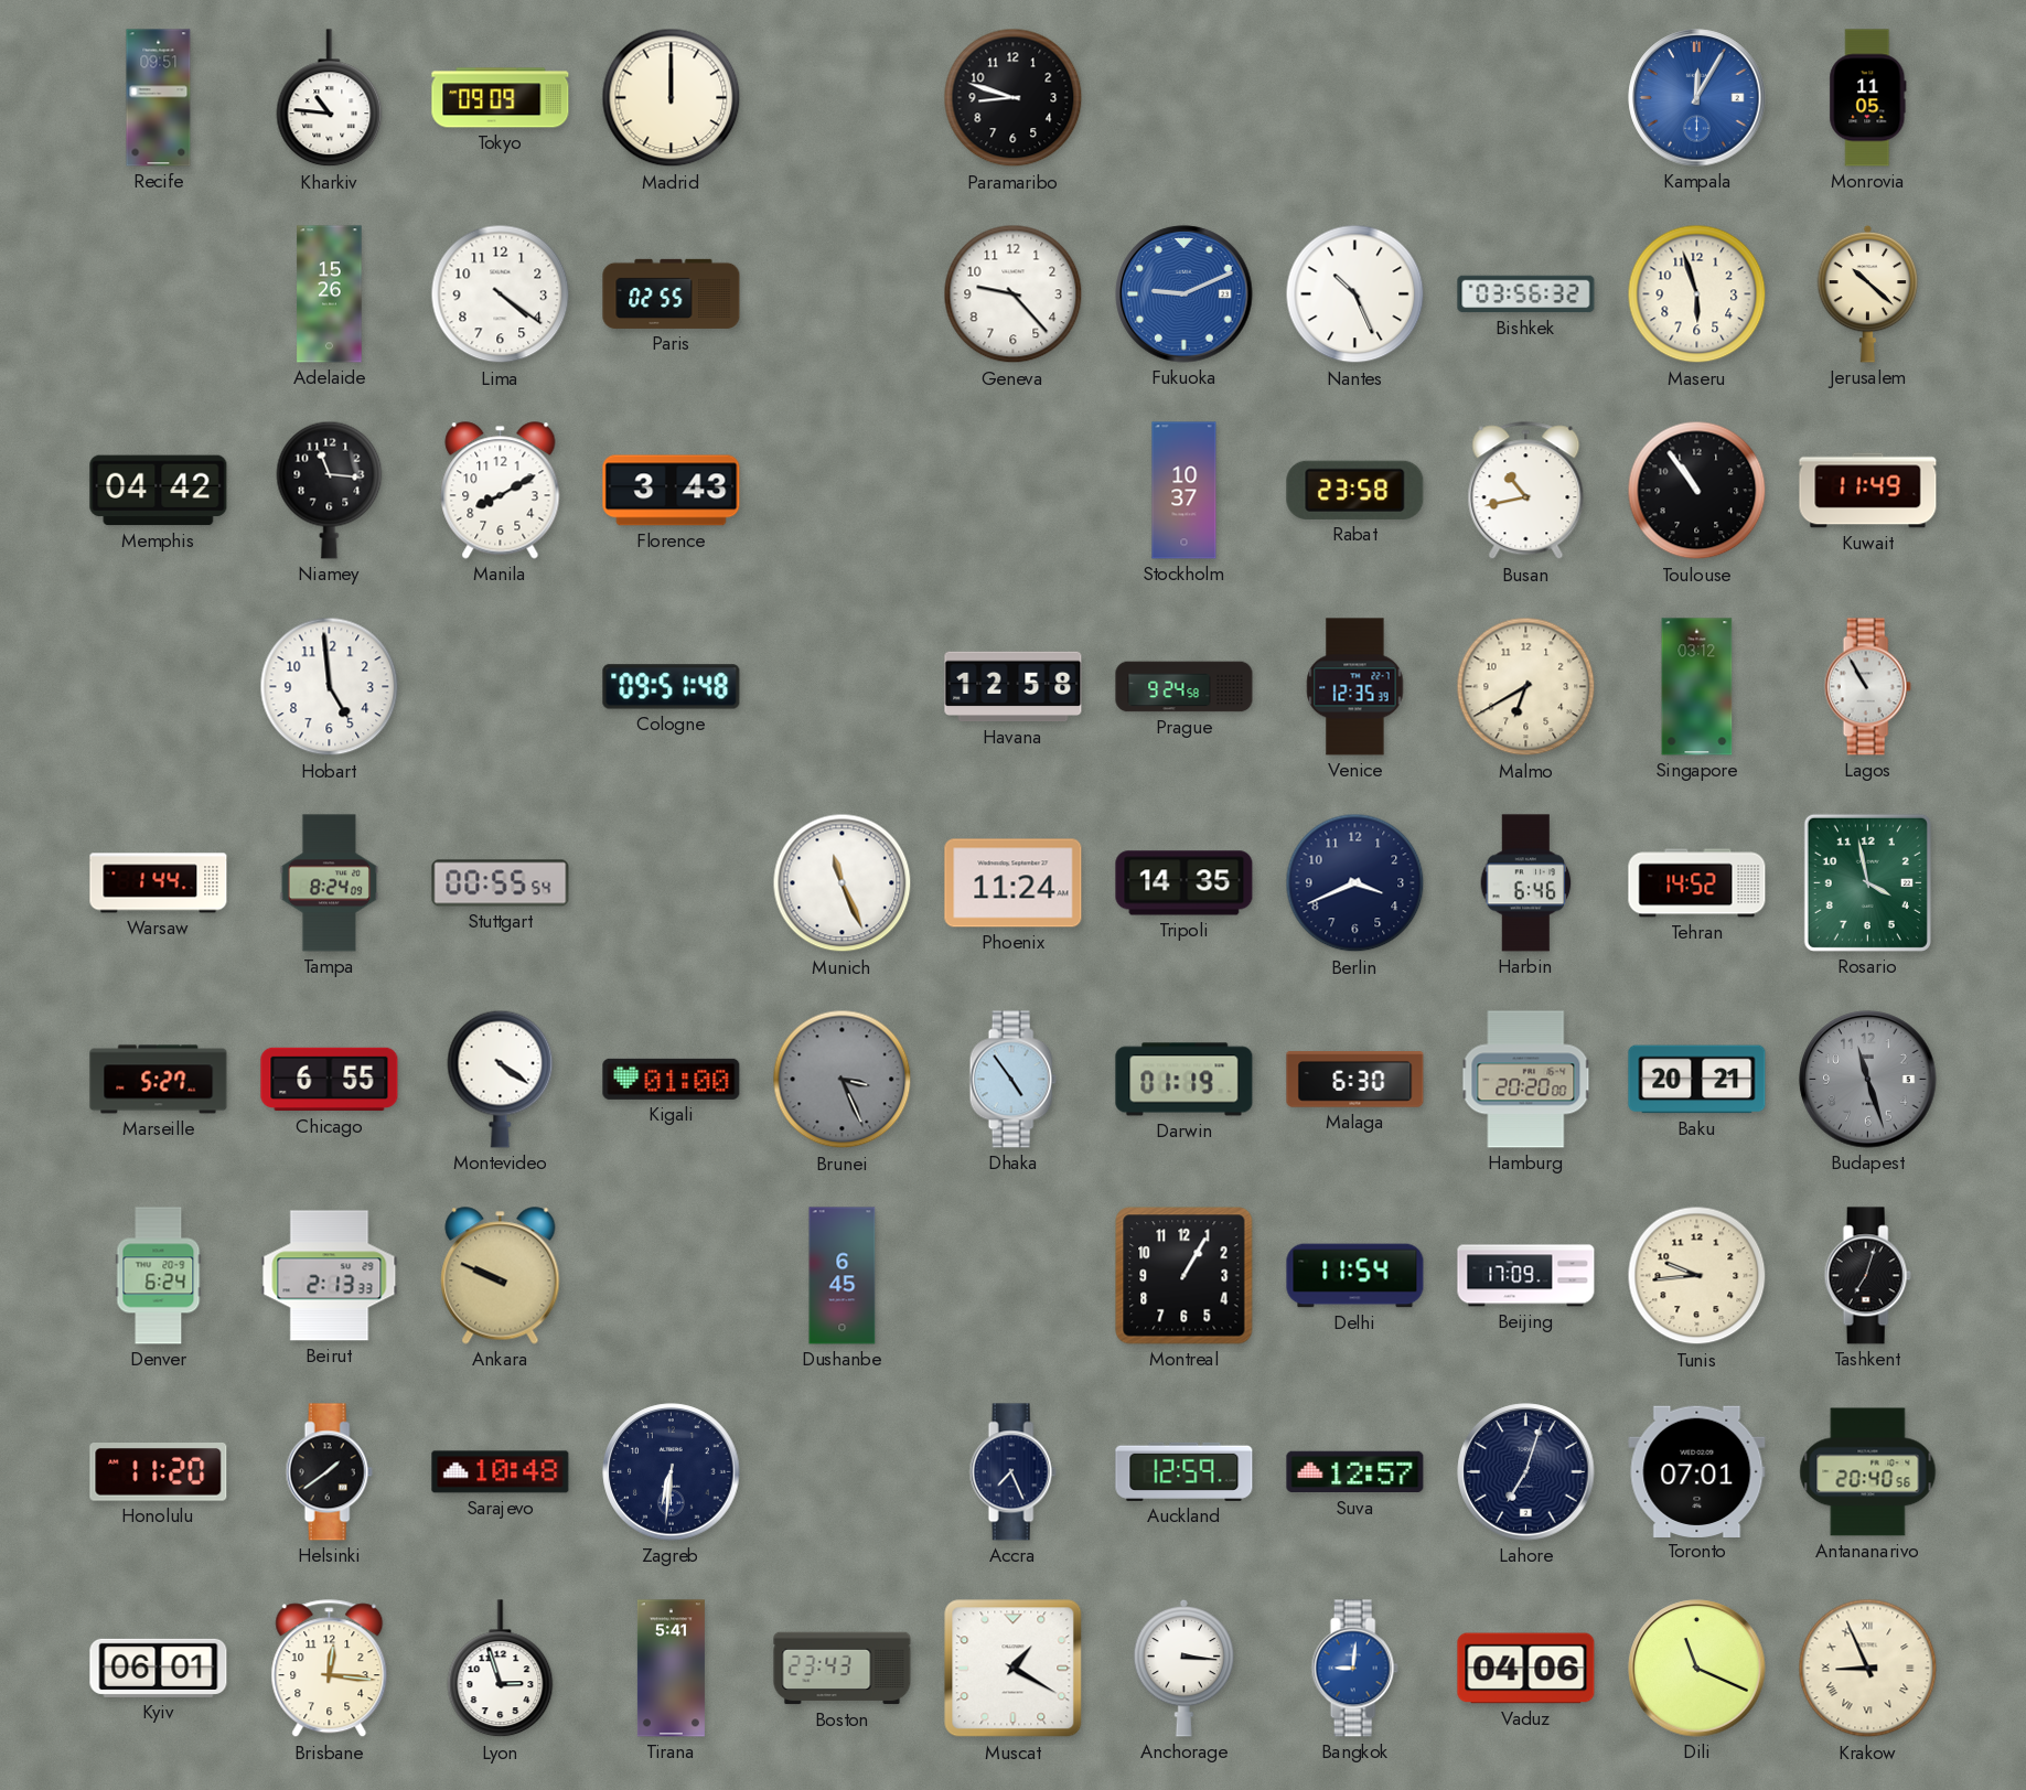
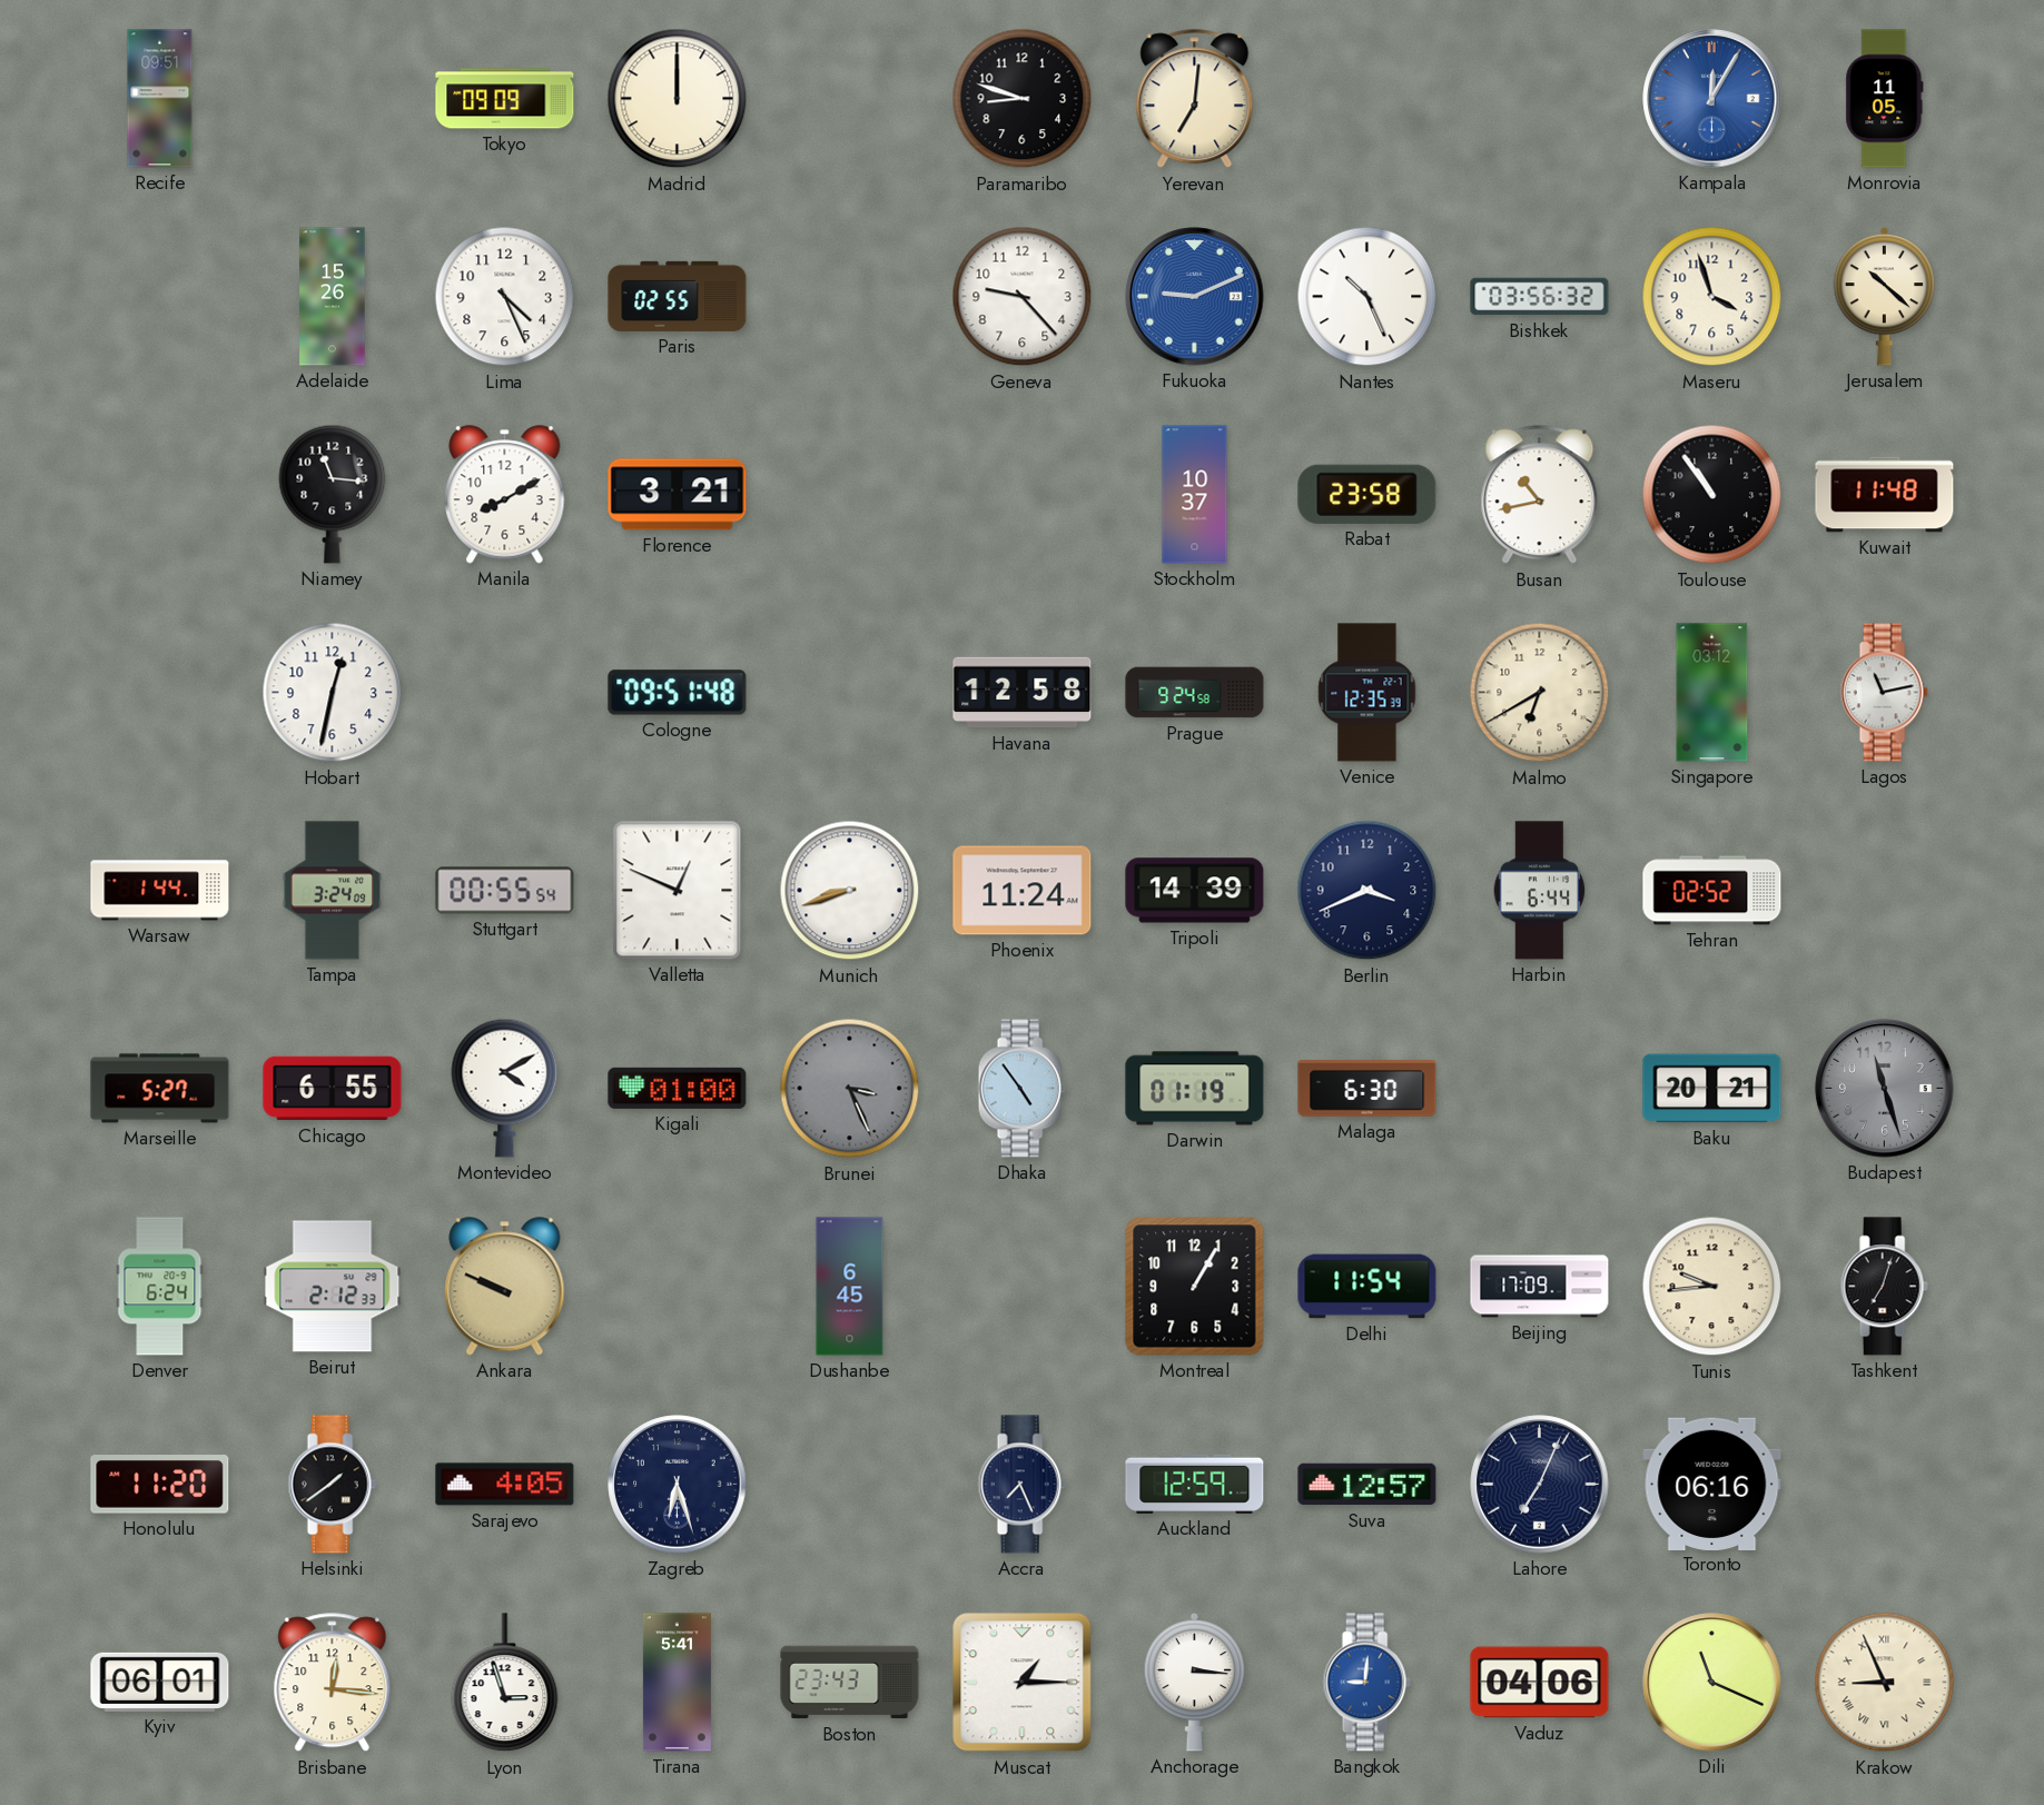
Kharkiv: 10:46 -> none (330, 98)
Yerevan: none -> 7:01 (1195, 99)
Lima: 4:21 -> 4:26 (505, 297)
Maseru: 5:57 -> 3:57 (1712, 297)
Memphis: 04:42 -> none (159, 491)
Florence: 3:43 -> 3:21 (678, 495)
Kuwait: 11:49 -> 11:48 (1885, 495)
Hobart: 4:59 -> 12:32 (333, 693)
Lagos: 10:55 -> 11:13 (1884, 693)
Tampa: 8:24 -> 3:24 (332, 891)
Valletta: none -> 12:49 (678, 891)
Munich: 11:26 -> 8:42 (850, 891)
Tripoli: 14:35 -> 14:39 (1195, 891)
Harbin: 6:46 -> 6:44 (1540, 891)
Tehran: 14:52 -> 02:52 (1712, 891)
Rosario: 3:58 -> none (1867, 882)
Montevideo: 4:21 -> 4:10 (505, 1088)
Hamburg: 20:20 -> none (1526, 1080)
Beirut: 2:13 -> 2:12 (333, 1287)
Sarajevo: 10:48 -> 4:05 (505, 1485)
Zagreb: 6:31 -> 6:27 (678, 1485)
Lahore: 7:03 -> 7:04 (1540, 1485)
Toronto: 07:01 -> 06:16 (1712, 1484)
Antananarivo: 20:40 -> none (1868, 1472)
Muscat: 1:20 -> 1:15 (1023, 1683)
